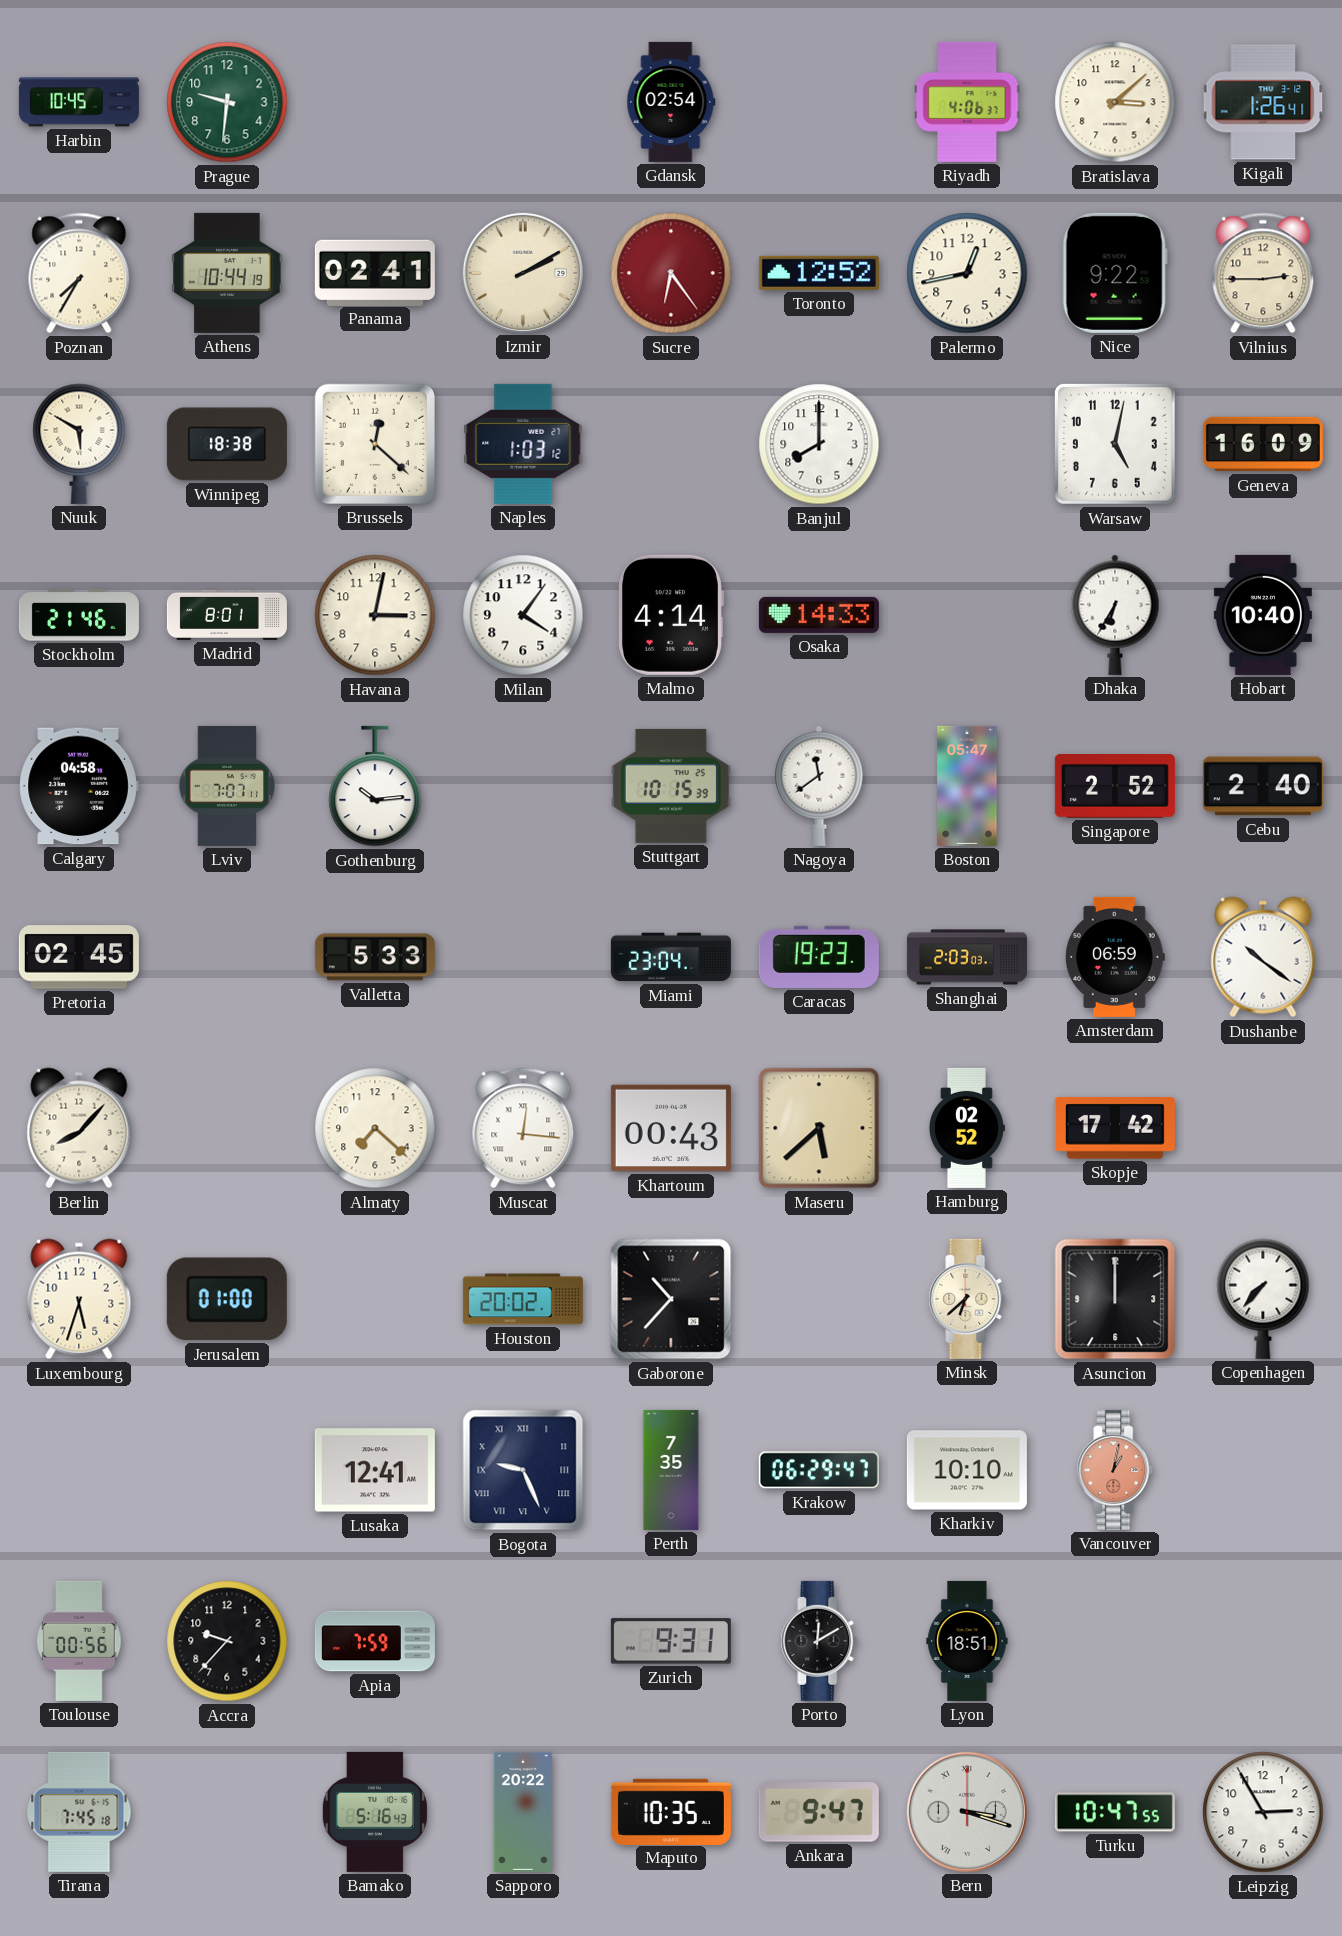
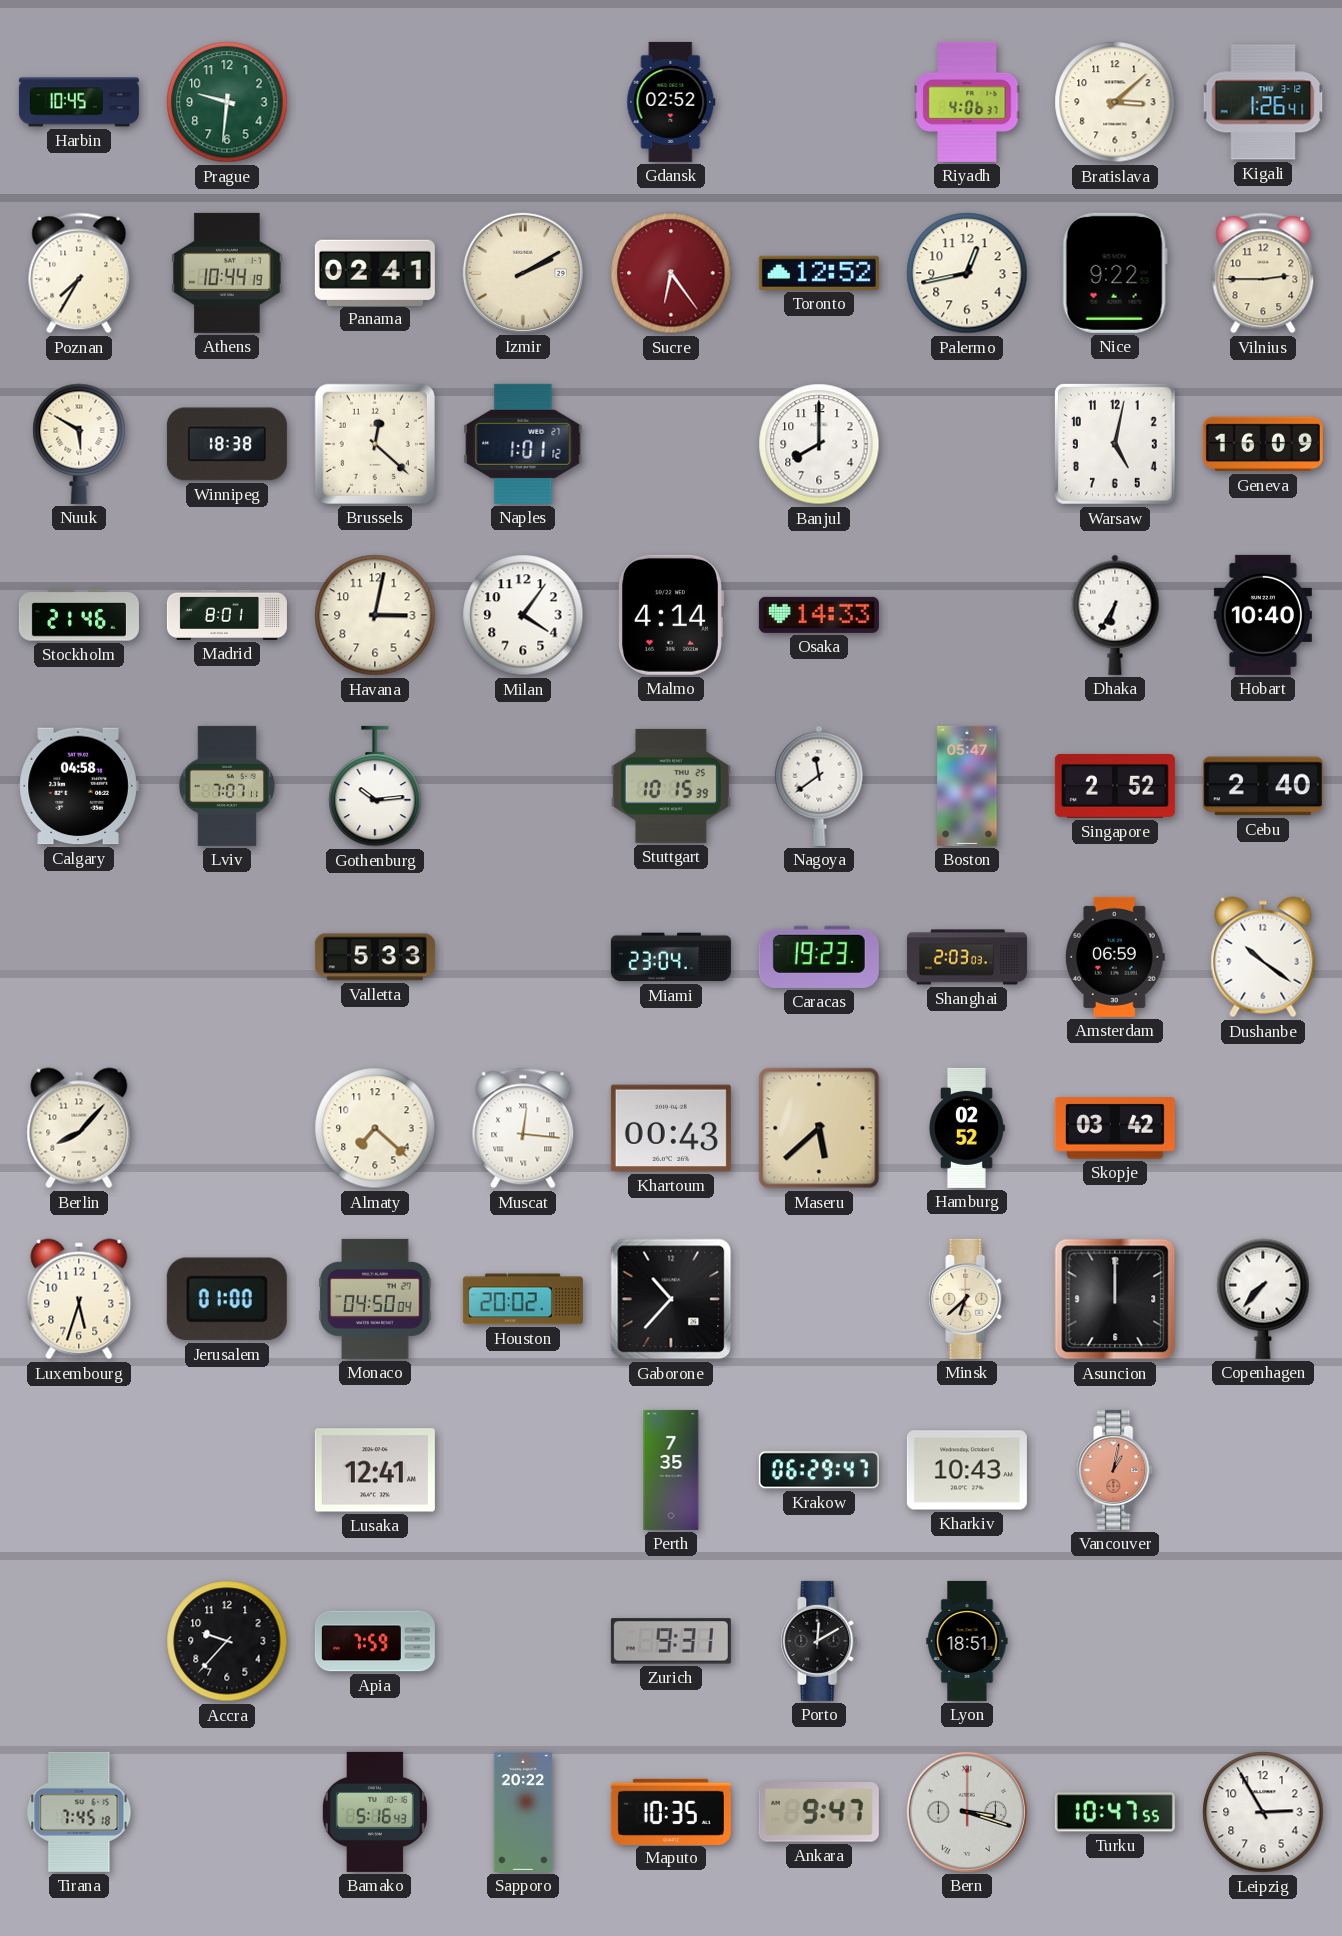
Gdansk: 02:54 -> 02:52 (671, 102)
Naples: 1:03 -> 1:01 (523, 444)
Pretoria: 02:45 -> none (79, 957)
Skopje: 17:42 -> 03:42 (1115, 1128)
Monaco: none -> 04:50 (375, 1299)
Bogota: 9:26 -> none (523, 1470)
Kharkiv: 10:10 -> 10:43 (967, 1470)
Toulouse: 00:56 -> none (79, 1641)
